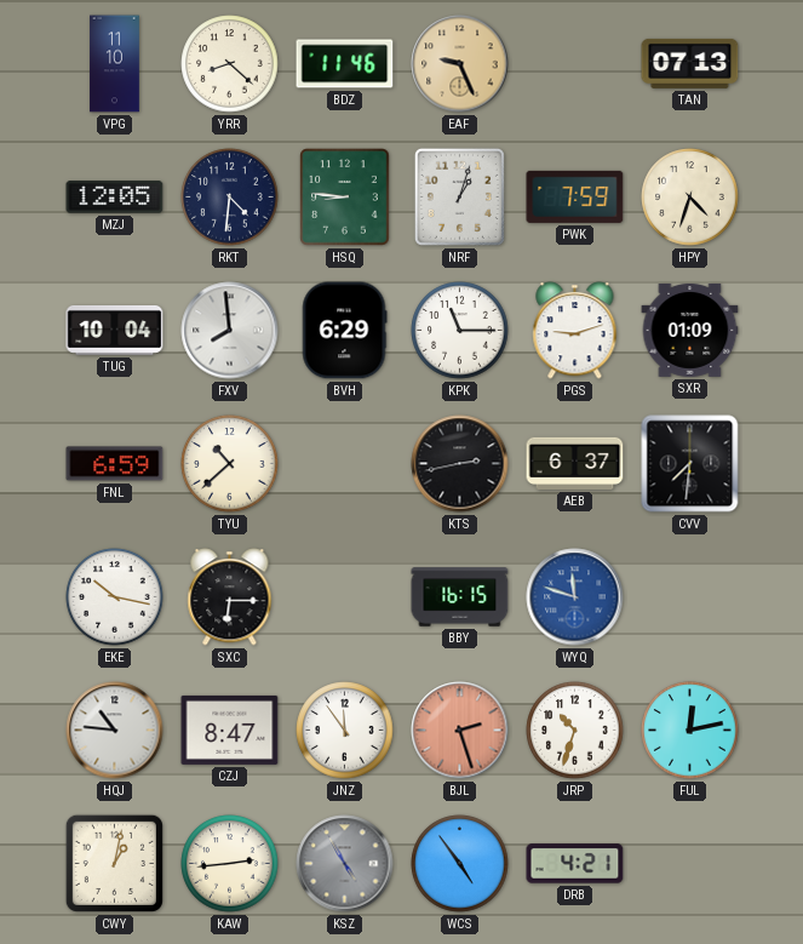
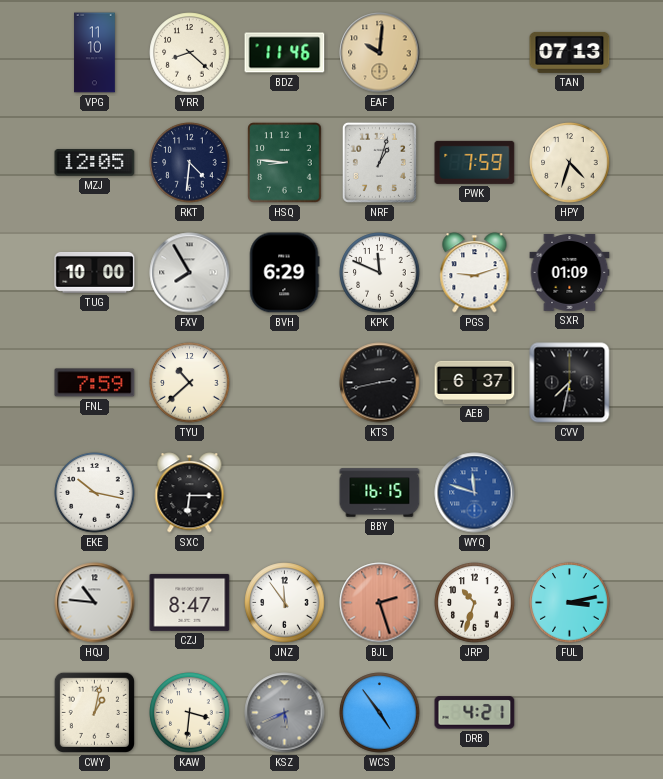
EAF: 9:26 -> 10:01 (380, 53)
TUG: 10:04 -> 10:00 (95, 272)
FXV: 7:59 -> 7:55 (190, 273)
KPK: 11:15 -> 11:49 (380, 273)
FNL: 6:59 -> 7:59 (95, 383)
CVV: 7:31 -> 7:32 (570, 383)
FUL: 12:13 -> 3:13 (570, 603)
KAW: 2:44 -> 3:31 (190, 713)
KSZ: 4:55 -> 5:41 (285, 713)
